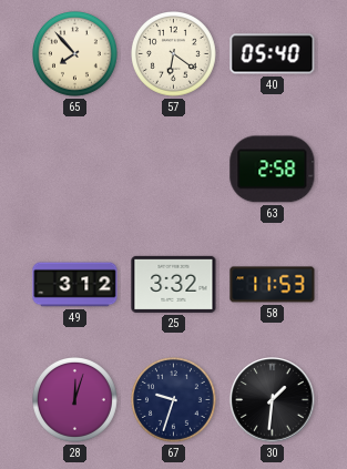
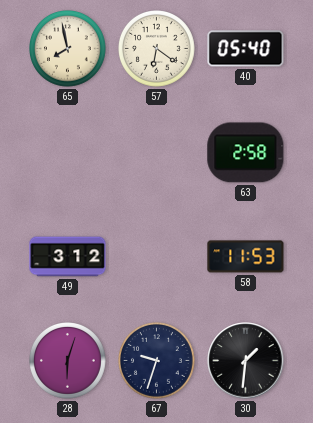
65: 7:53 -> 7:58 (68, 49)
25: 3:32 -> none (174, 284)
28: 12:03 -> 6:03 (68, 361)
